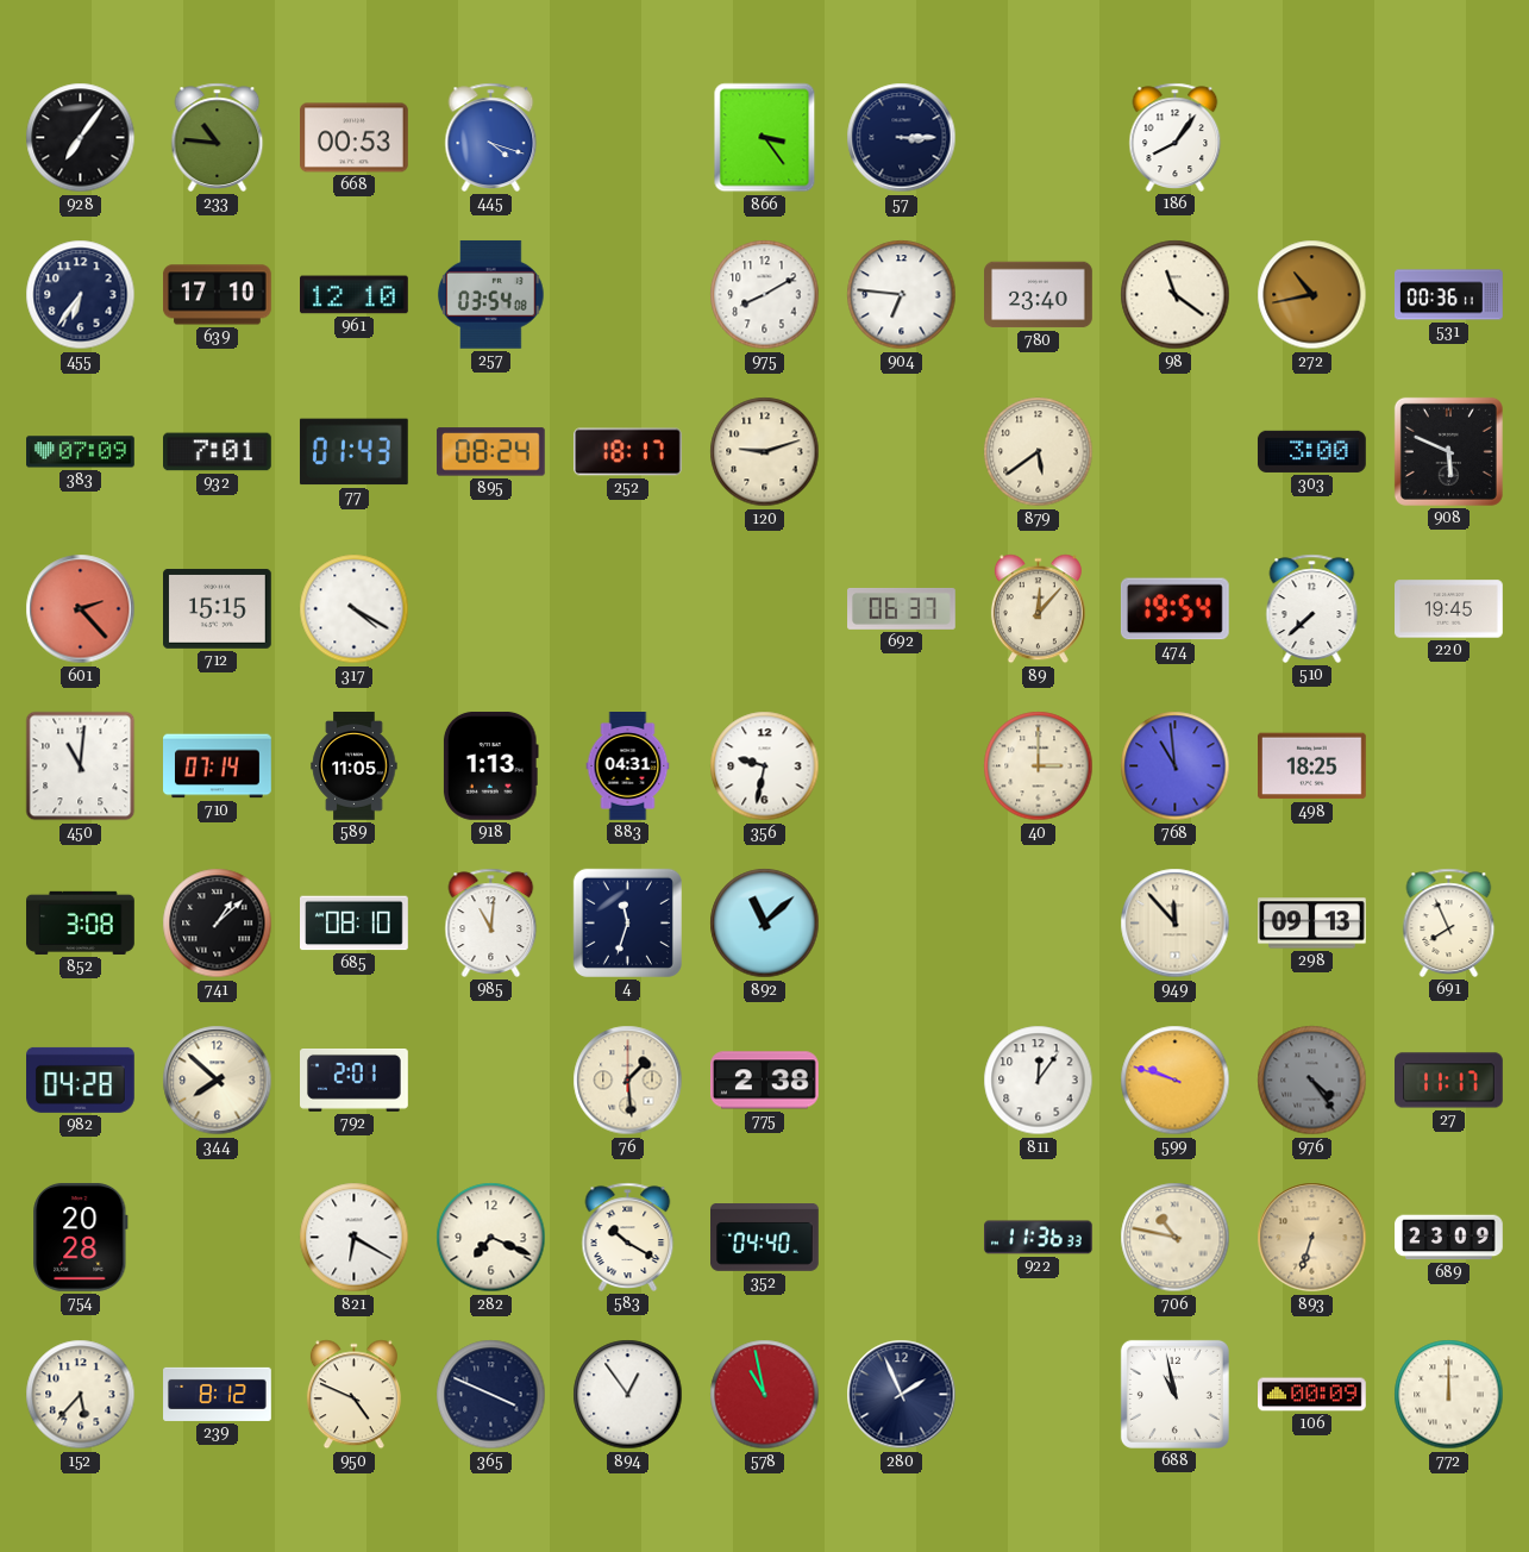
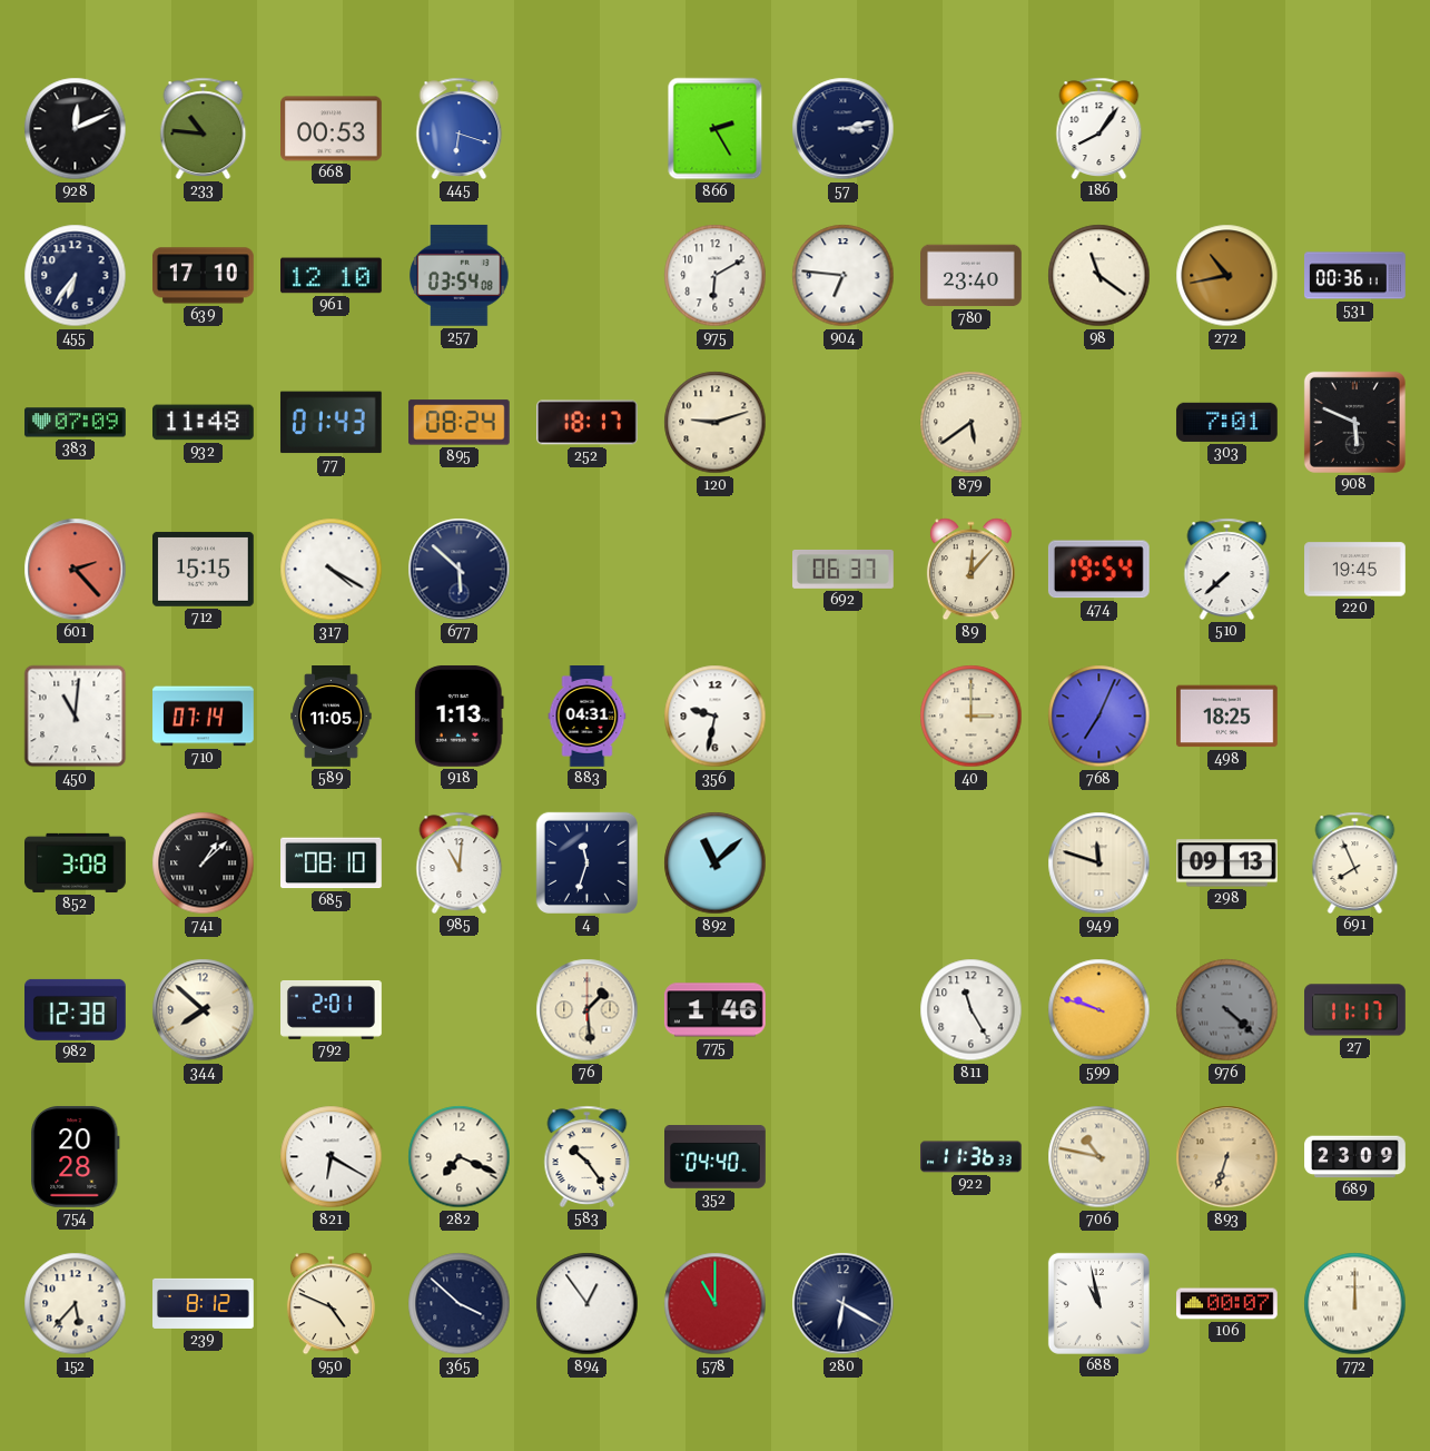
928: 7:06 -> 12:11 (76, 129)
445: 4:18 -> 6:18 (460, 128)
866: 3:24 -> 2:25 (716, 129)
57: 3:15 -> 3:13 (844, 129)
975: 8:10 -> 6:10 (716, 276)
932: 7:01 -> 11:48 (204, 423)
303: 3:00 -> 7:01 (1227, 422)
677: none -> 5:52 (460, 570)
768: 10:59 -> 7:04 (1099, 717)
949: 11:53 -> 11:48 (1099, 863)
982: 04:28 -> 12:38 (76, 1009)
775: 2:38 -> 1:46 (714, 1010)
811: 12:06 -> 11:25 (972, 1010)
976: 4:24 -> 4:22 (1227, 1010)
583: 10:20 -> 10:24 (588, 1156)
365: 3:49 -> 3:52 (460, 1304)
578: 10:58 -> 11:00 (716, 1304)
280: 1:56 -> 6:20 (844, 1304)
106: 00:09 -> 00:07 (1227, 1304)
